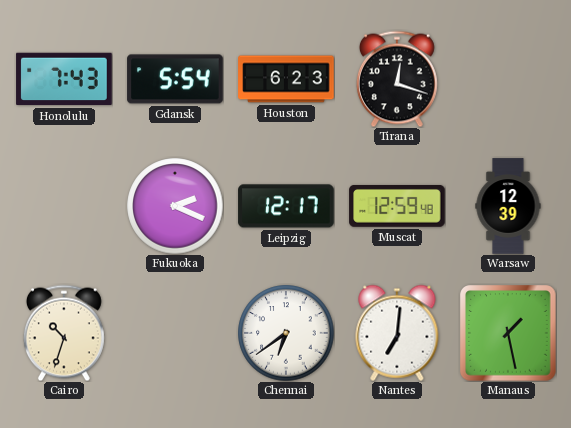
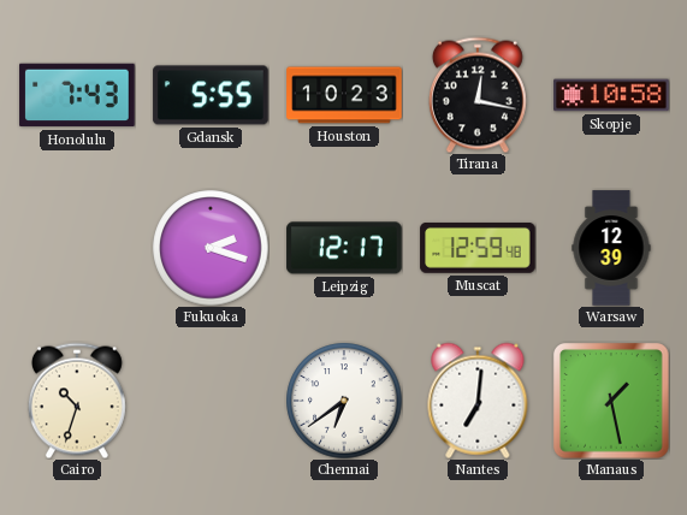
Gdansk: 5:54 -> 5:55 (211, 95)
Houston: 6:23 -> 10:23 (344, 95)
Tirana: 12:18 -> 12:17 (478, 95)
Skopje: none -> 10:58 (611, 95)
Fukuoka: 2:19 -> 2:18 (211, 248)
